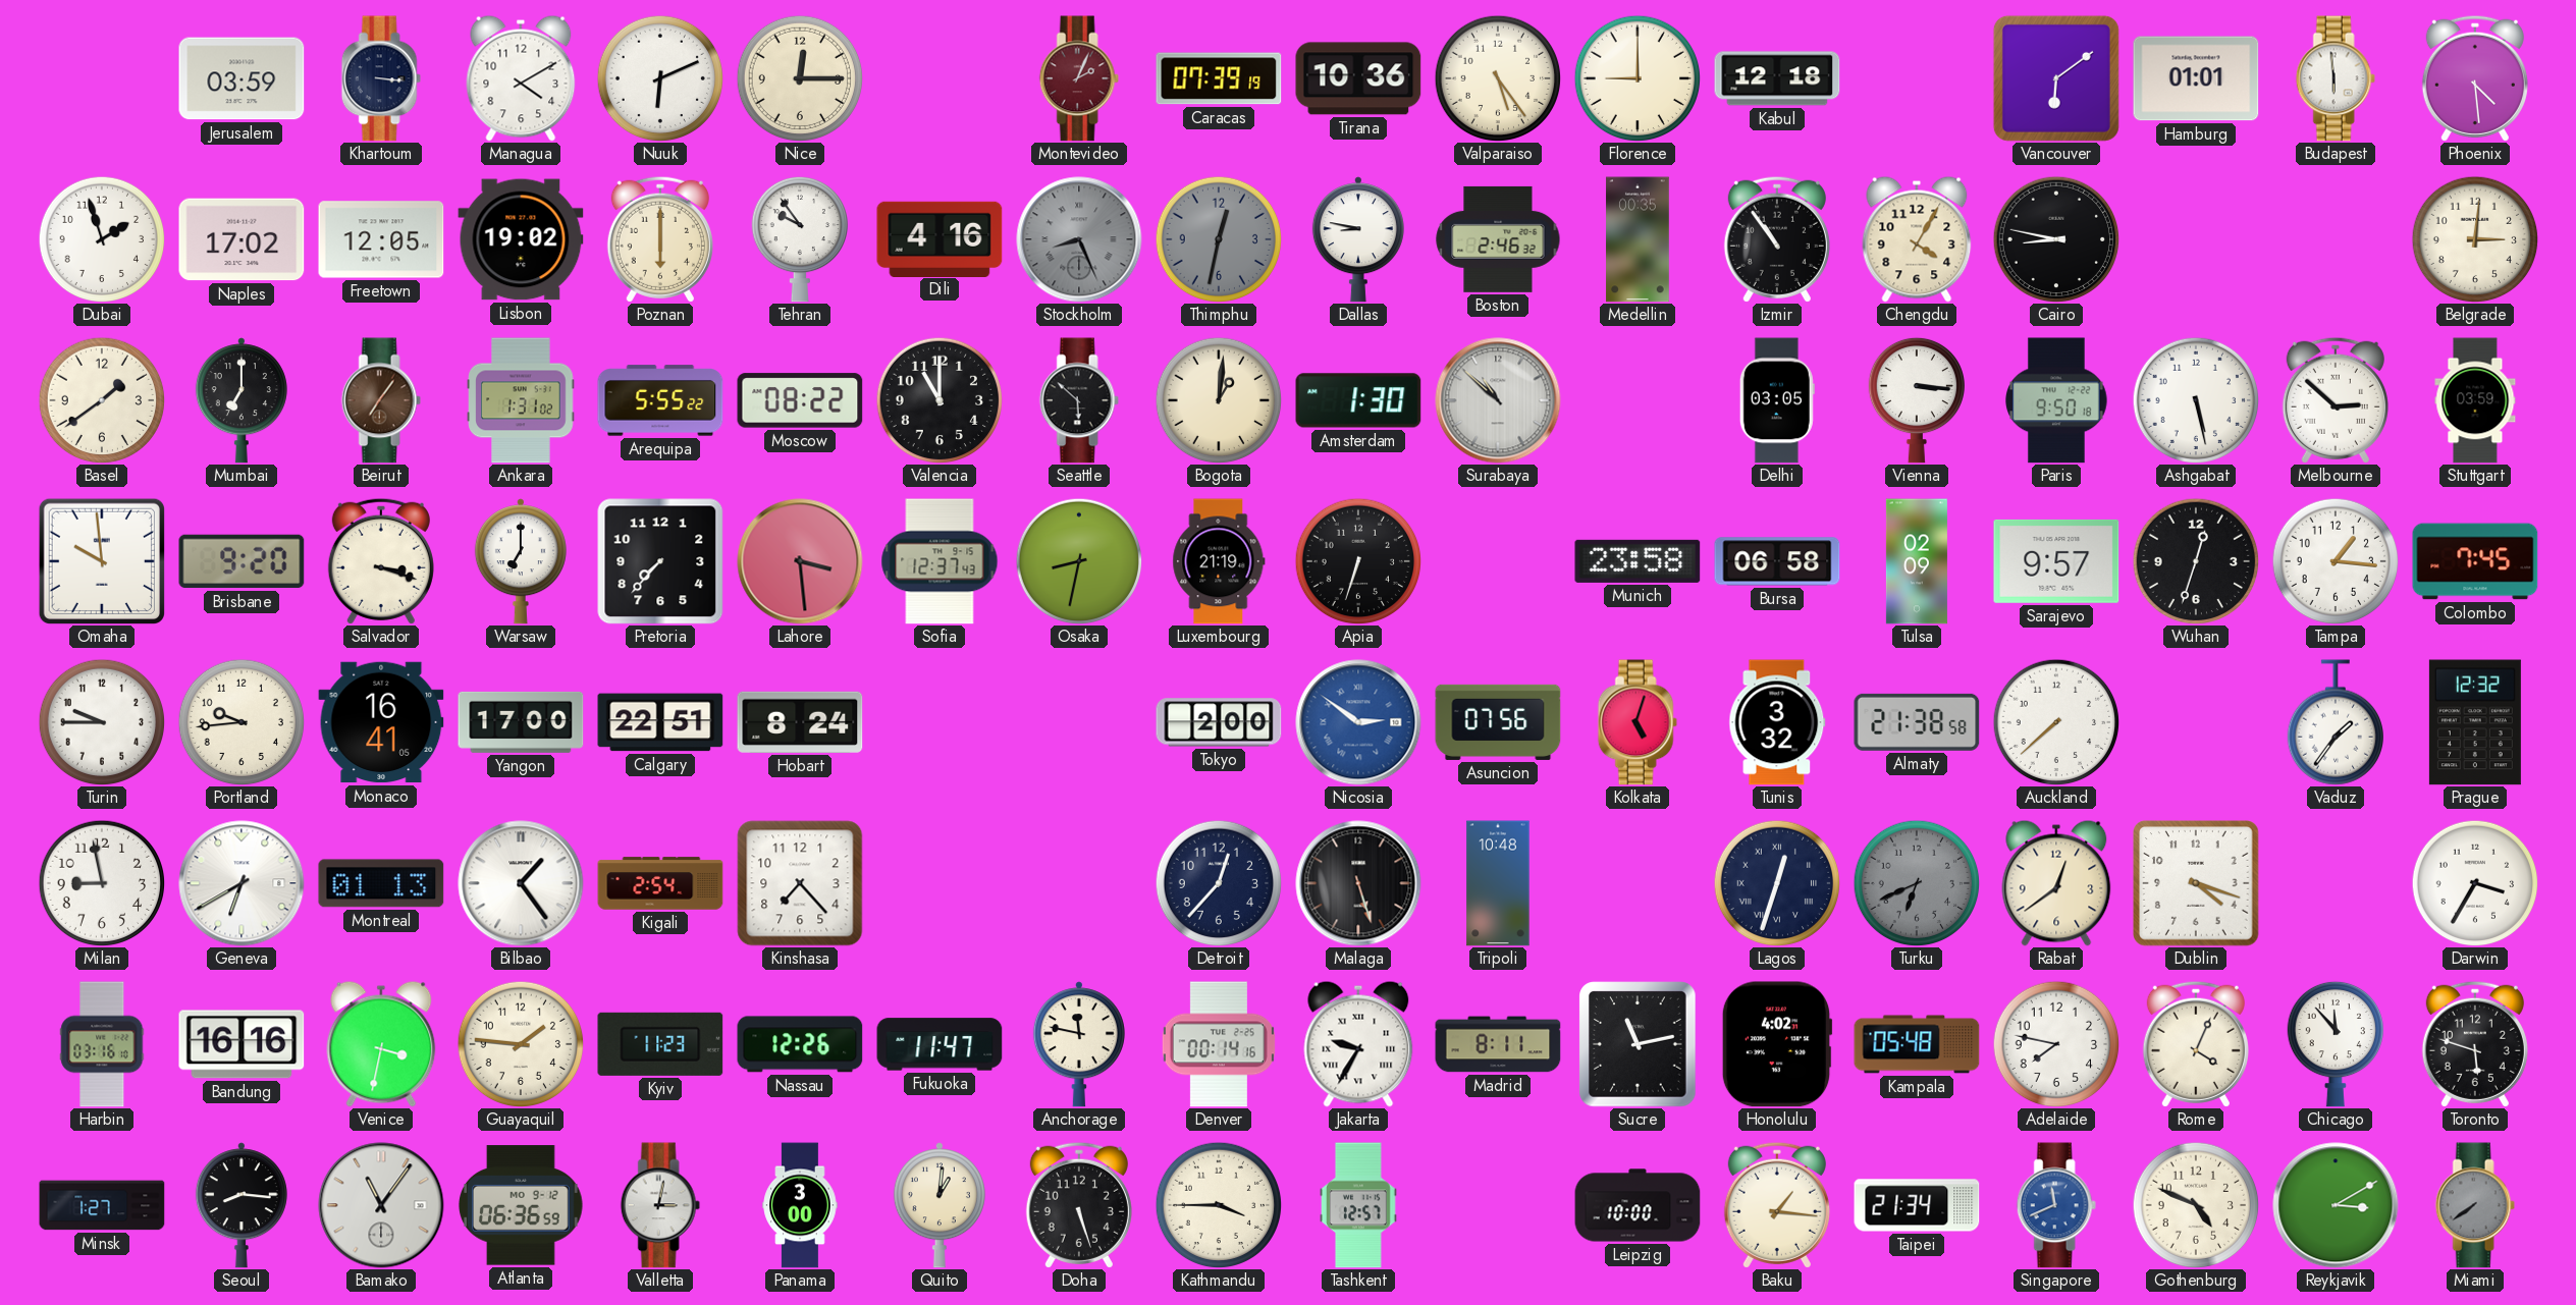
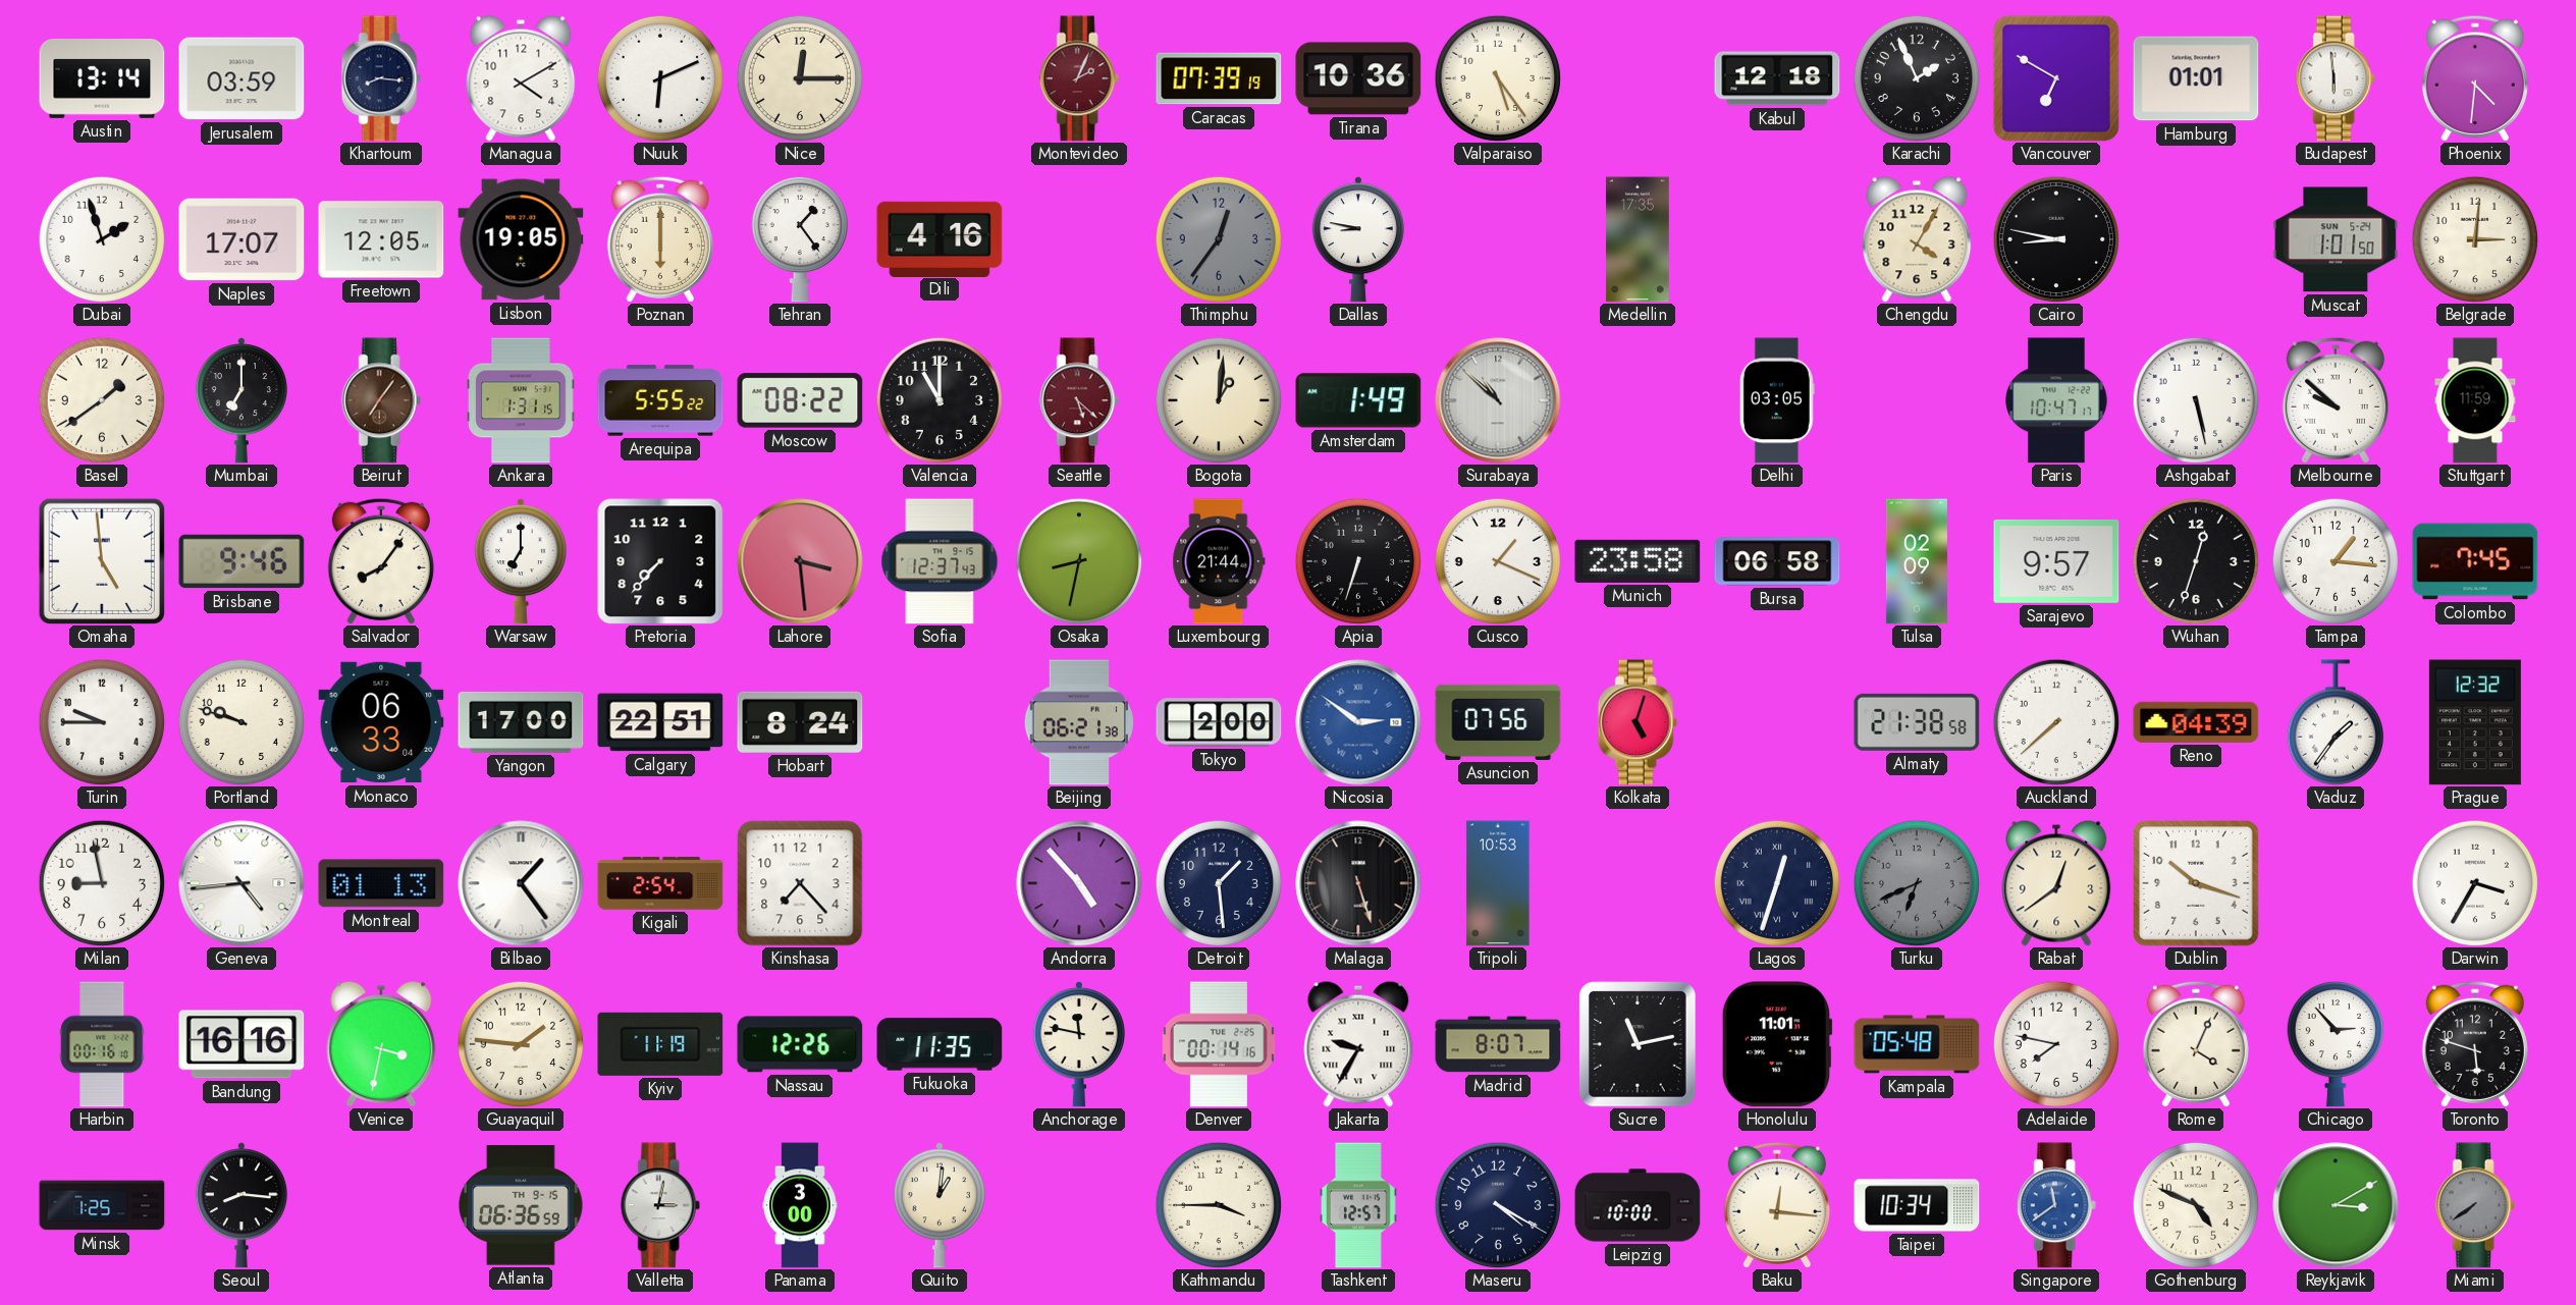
Austin: none -> 13:14 (102, 78)
Khartoum: 3:16 -> 8:16 (381, 78)
Florence: 9:00 -> none (1638, 78)
Karachi: none -> 1:56 (1917, 78)
Vancouver: 6:09 -> 6:50 (2056, 78)
Phoenix: 4:29 -> 4:31 (2475, 78)
Naples: 17:02 -> 17:07 (242, 239)
Lisbon: 19:02 -> 19:05 (521, 239)
Tehran: 9:54 -> 1:24 (799, 239)
Stockholm: 8:26 -> none (1079, 239)
Thimphu: 12:32 -> 12:36 (1219, 239)
Boston: 2:46 -> none (1498, 239)
Medellin: 00:35 -> 17:35 (1638, 239)
Izmir: 10:54 -> none (1777, 239)
Muscat: none -> 1:01 (2336, 239)
Ankara: 1:31:02 -> 1:31:15 (521, 400)
Seattle: 5:52 -> 5:22 (1079, 400)
Seattle dial: black -> burgundy (1079, 400)
Amsterdam: 1:30 -> 1:49 (1358, 400)
Vienna: 3:16 -> none (1916, 400)
Paris: 9:50 -> 10:47 (2057, 400)
Melbourne: 2:52 -> 9:52 (2336, 400)
Stuttgart: 03:59 -> 11:59 (2475, 400)
Omaha: 9:59 -> 4:59 (101, 560)
Brisbane: 9:20 -> 9:46 (242, 561)
Salvador: 3:18 -> 8:06 (381, 561)
Luxembourg: 21:19 -> 21:44 (1219, 561)
Cusco: none -> 1:19 (1498, 561)
Portland: 9:44 -> 9:48 (242, 722)
Monaco: 16:41 -> 06:33 (381, 722)
Beijing: none -> 06:21 (1079, 722)
Tunis: 3:32 -> none (1777, 722)
Reno: none -> 04:39 (2196, 722)
Geneva: 6:40 -> 4:44 (242, 883)
Andorra: none -> 4:53 (1079, 883)
Detroit: 12:37 -> 1:29 (1219, 883)
Tripoli: 10:48 -> 10:53 (1498, 883)
Dublin: 4:18 -> 10:18 (2197, 884)
Harbin: 03:16 -> 00:16 (102, 1044)
Kyiv: 11:23 -> 11:19 (660, 1044)
Fukuoka: 11:47 -> 11:35 (940, 1044)
Madrid: 8:11 -> 8:07 (1498, 1044)
Honolulu: 4:02 -> 11:01 (1777, 1044)
Chicago: 11:53 -> 2:53 (2335, 1044)
Minsk: 1:27 -> 1:25 (102, 1205)
Bamako: 11:06 -> none (381, 1205)
Atlanta date: MO 9-12 -> TH 9-15 (522, 1205)
Doha: 5:27 -> none (1079, 1205)
Maseru: none -> 4:20 (1498, 1205)
Baku: 1:16 -> 12:16 (1777, 1205)
Taipei: 21:34 -> 10:34 (1917, 1205)
Singapore: 11:41 -> 11:39 (2056, 1205)
